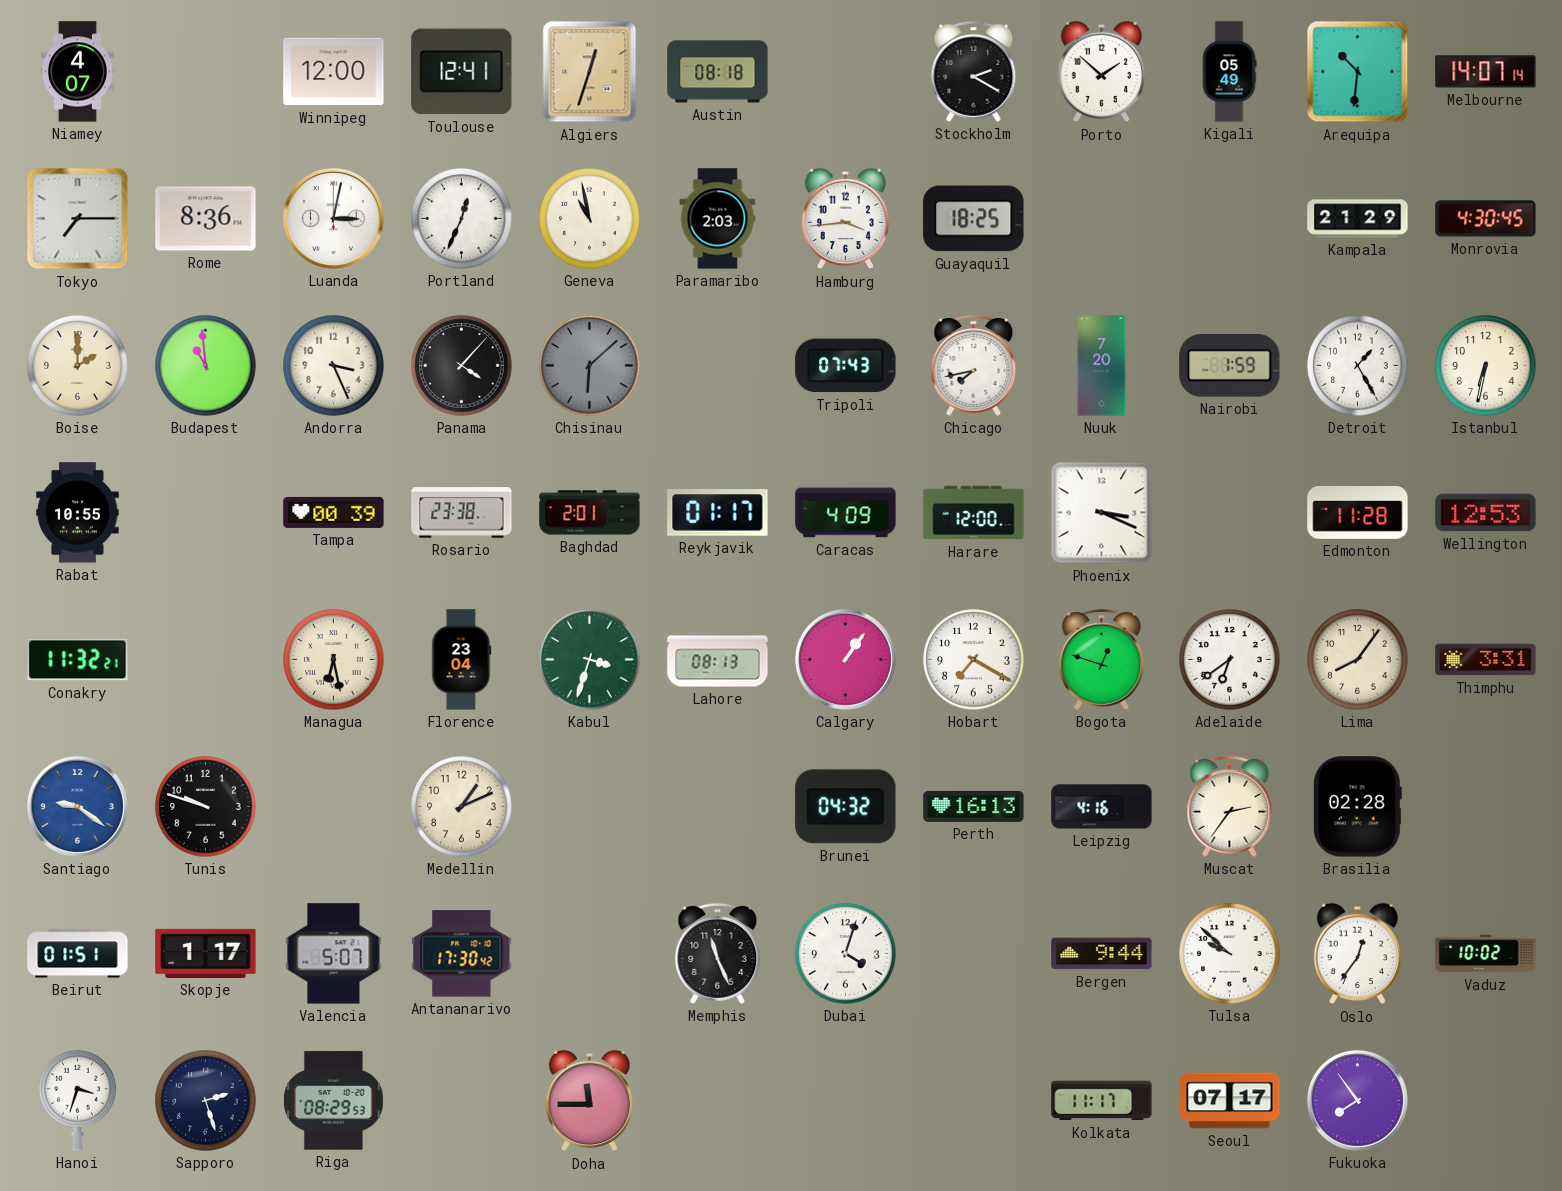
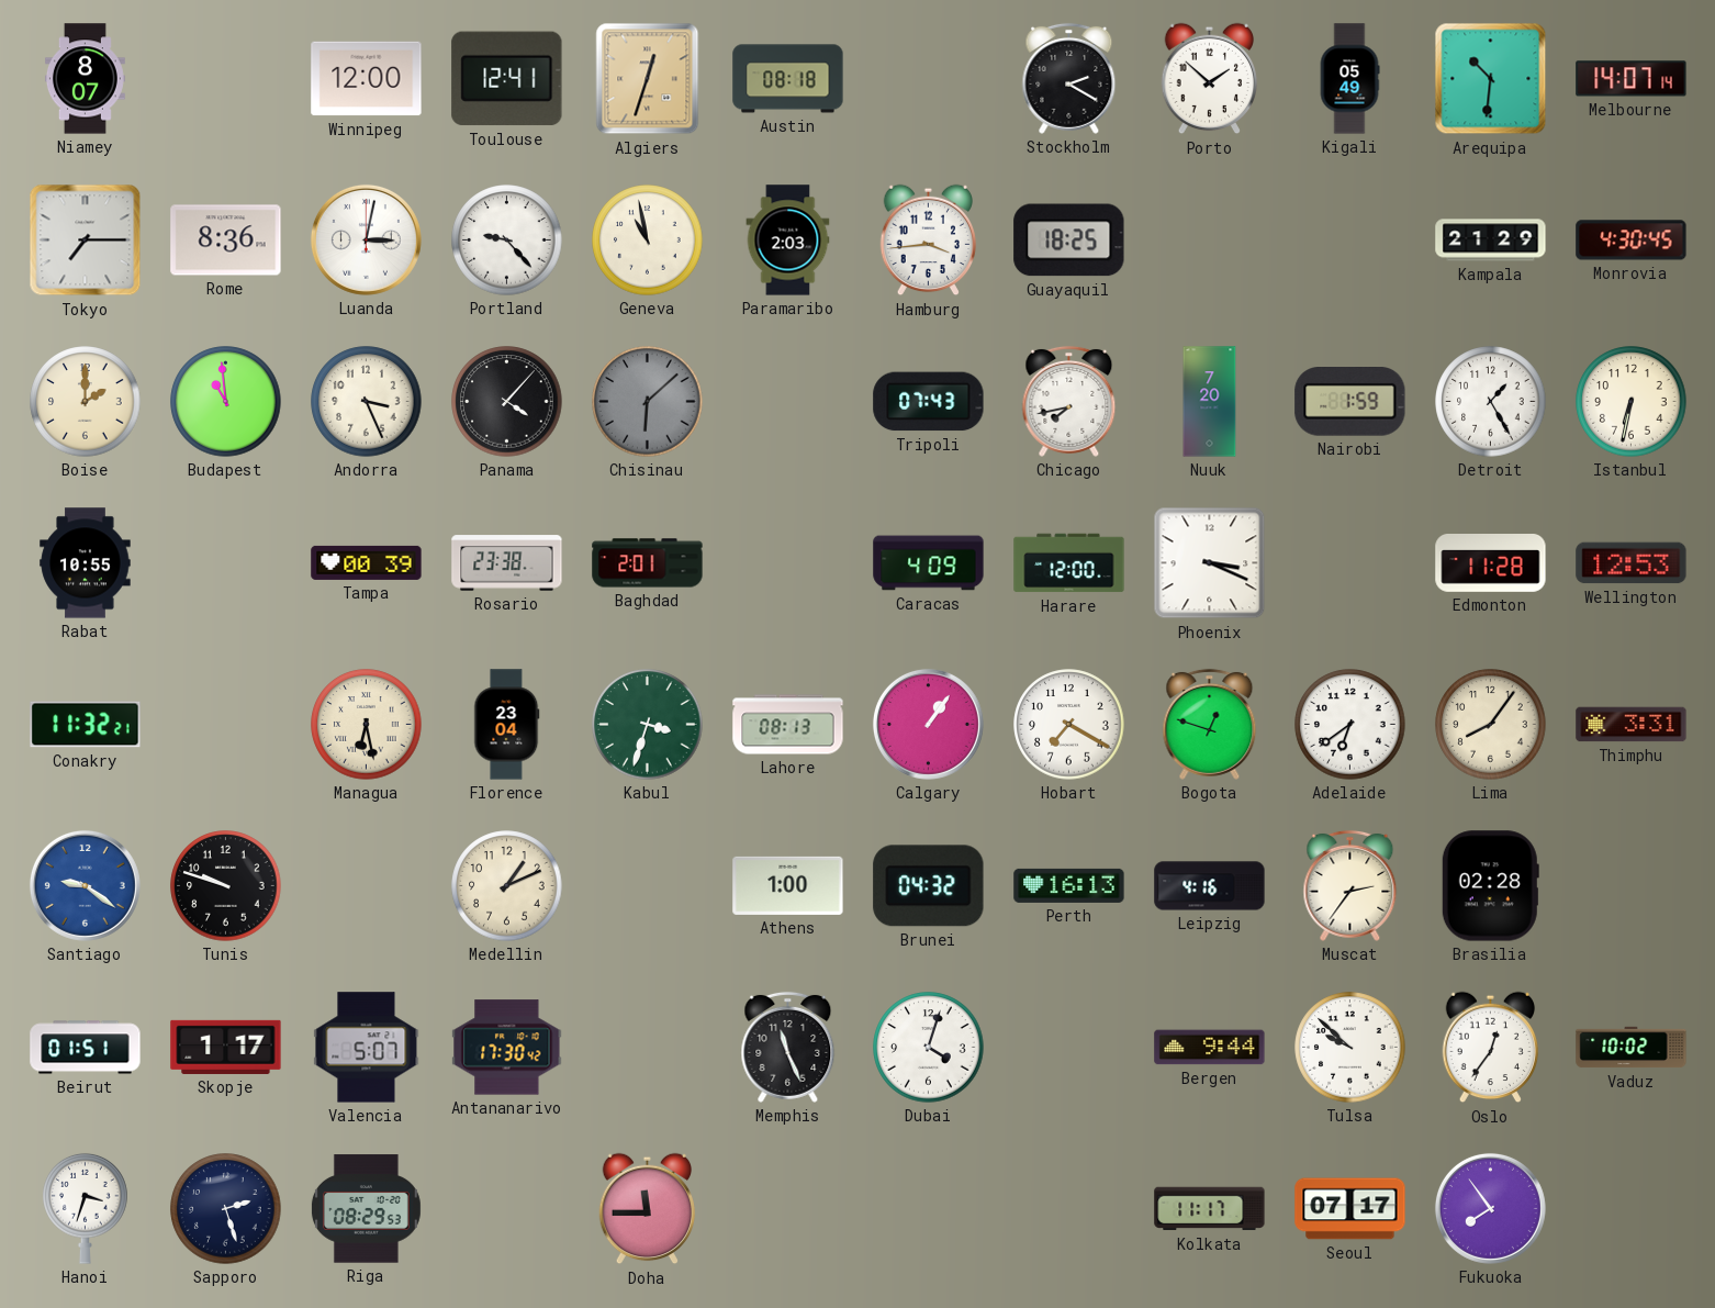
Niamey: 4:07 -> 8:07 (85, 79)
Portland: 12:34 -> 9:23 (507, 241)
Reykjavik: 01:17 -> none (718, 513)
Athens: none -> 1:00 (788, 885)
